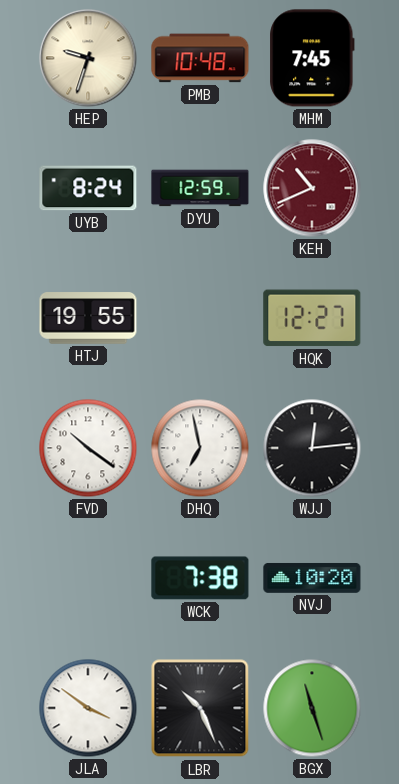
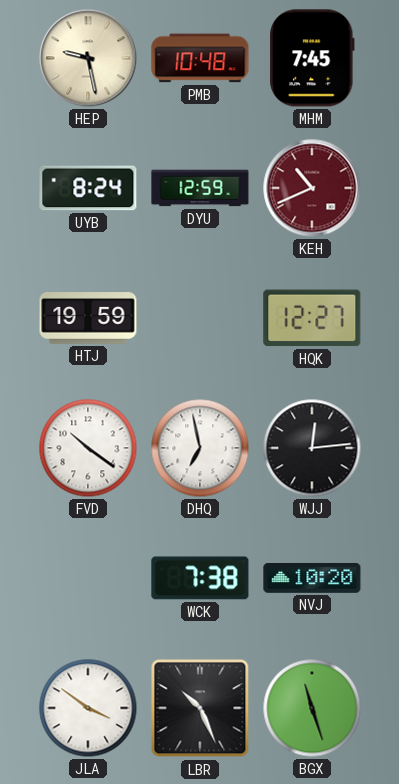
HEP: 9:33 -> 9:28 (88, 58)
HTJ: 19:55 -> 19:59 (88, 318)
